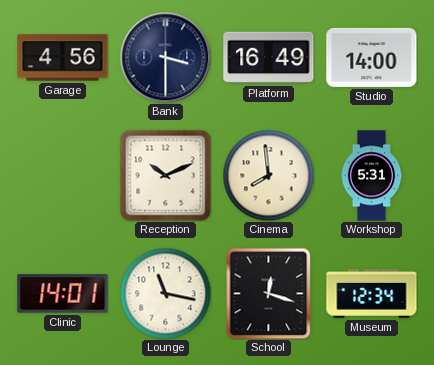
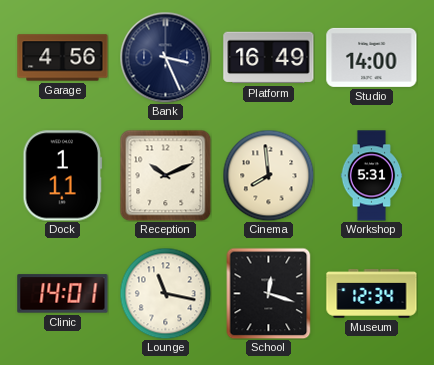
Bank: 3:30 -> 3:26 (165, 57)
Dock: none -> 1:11 (63, 176)
